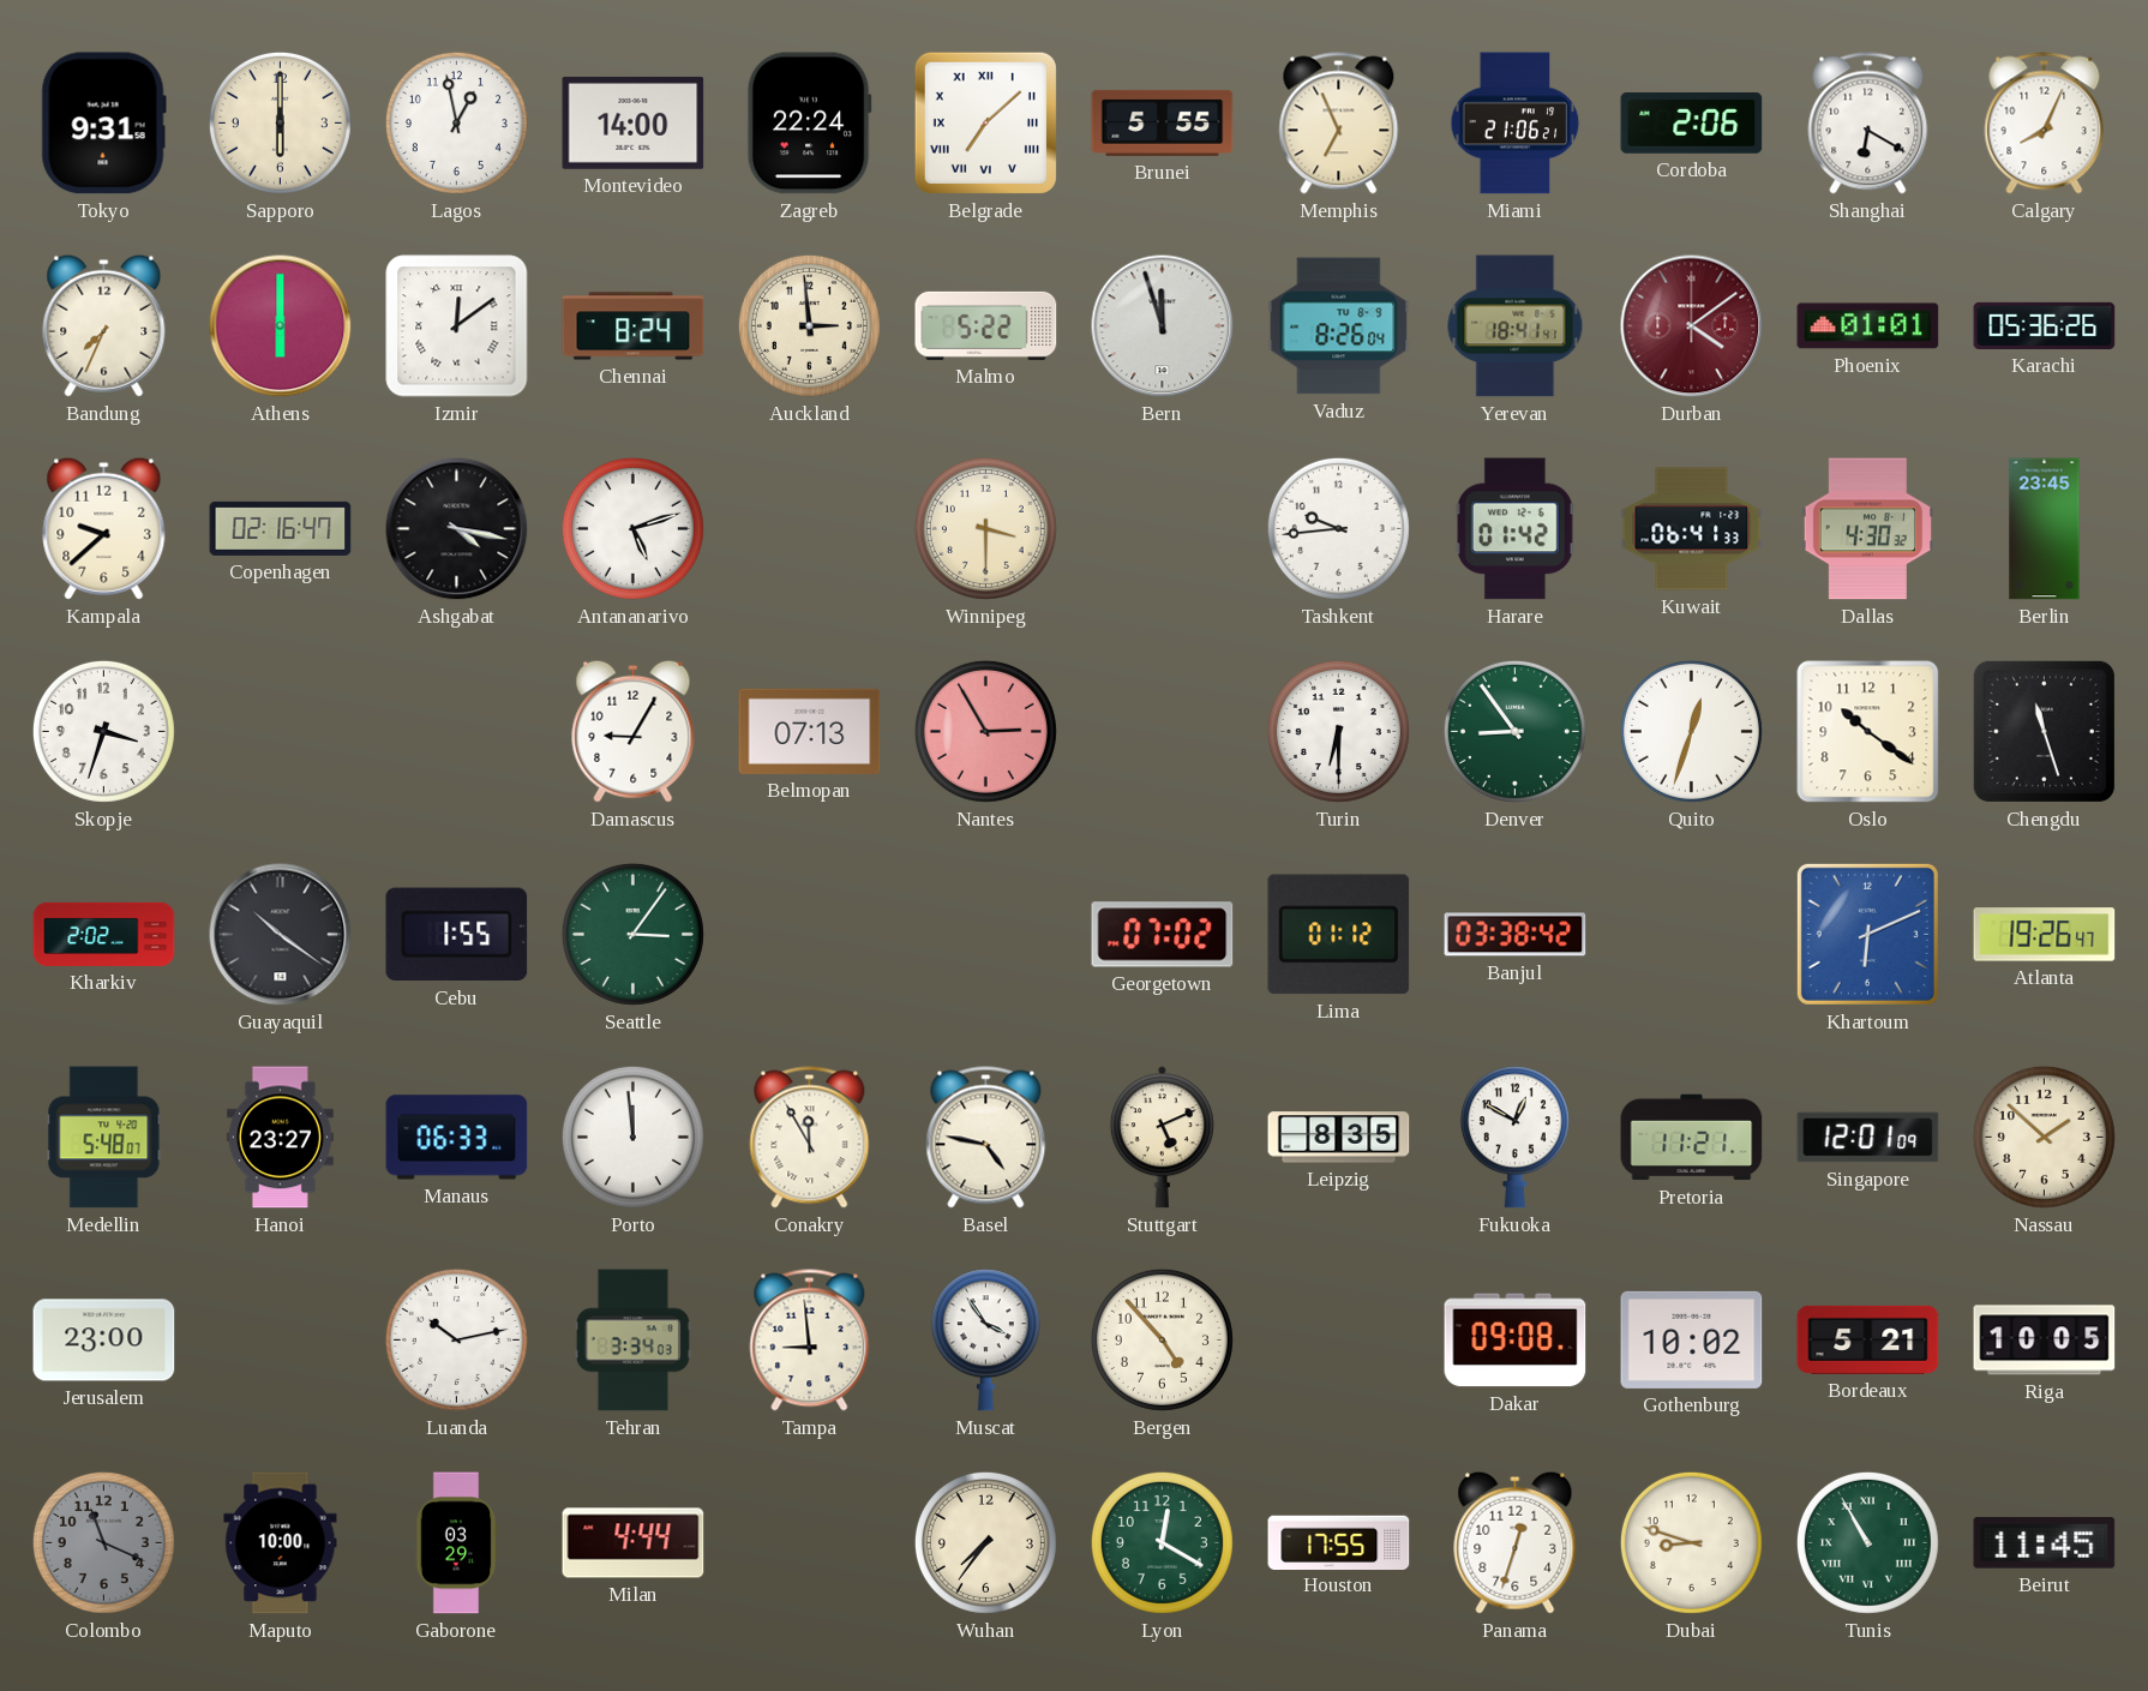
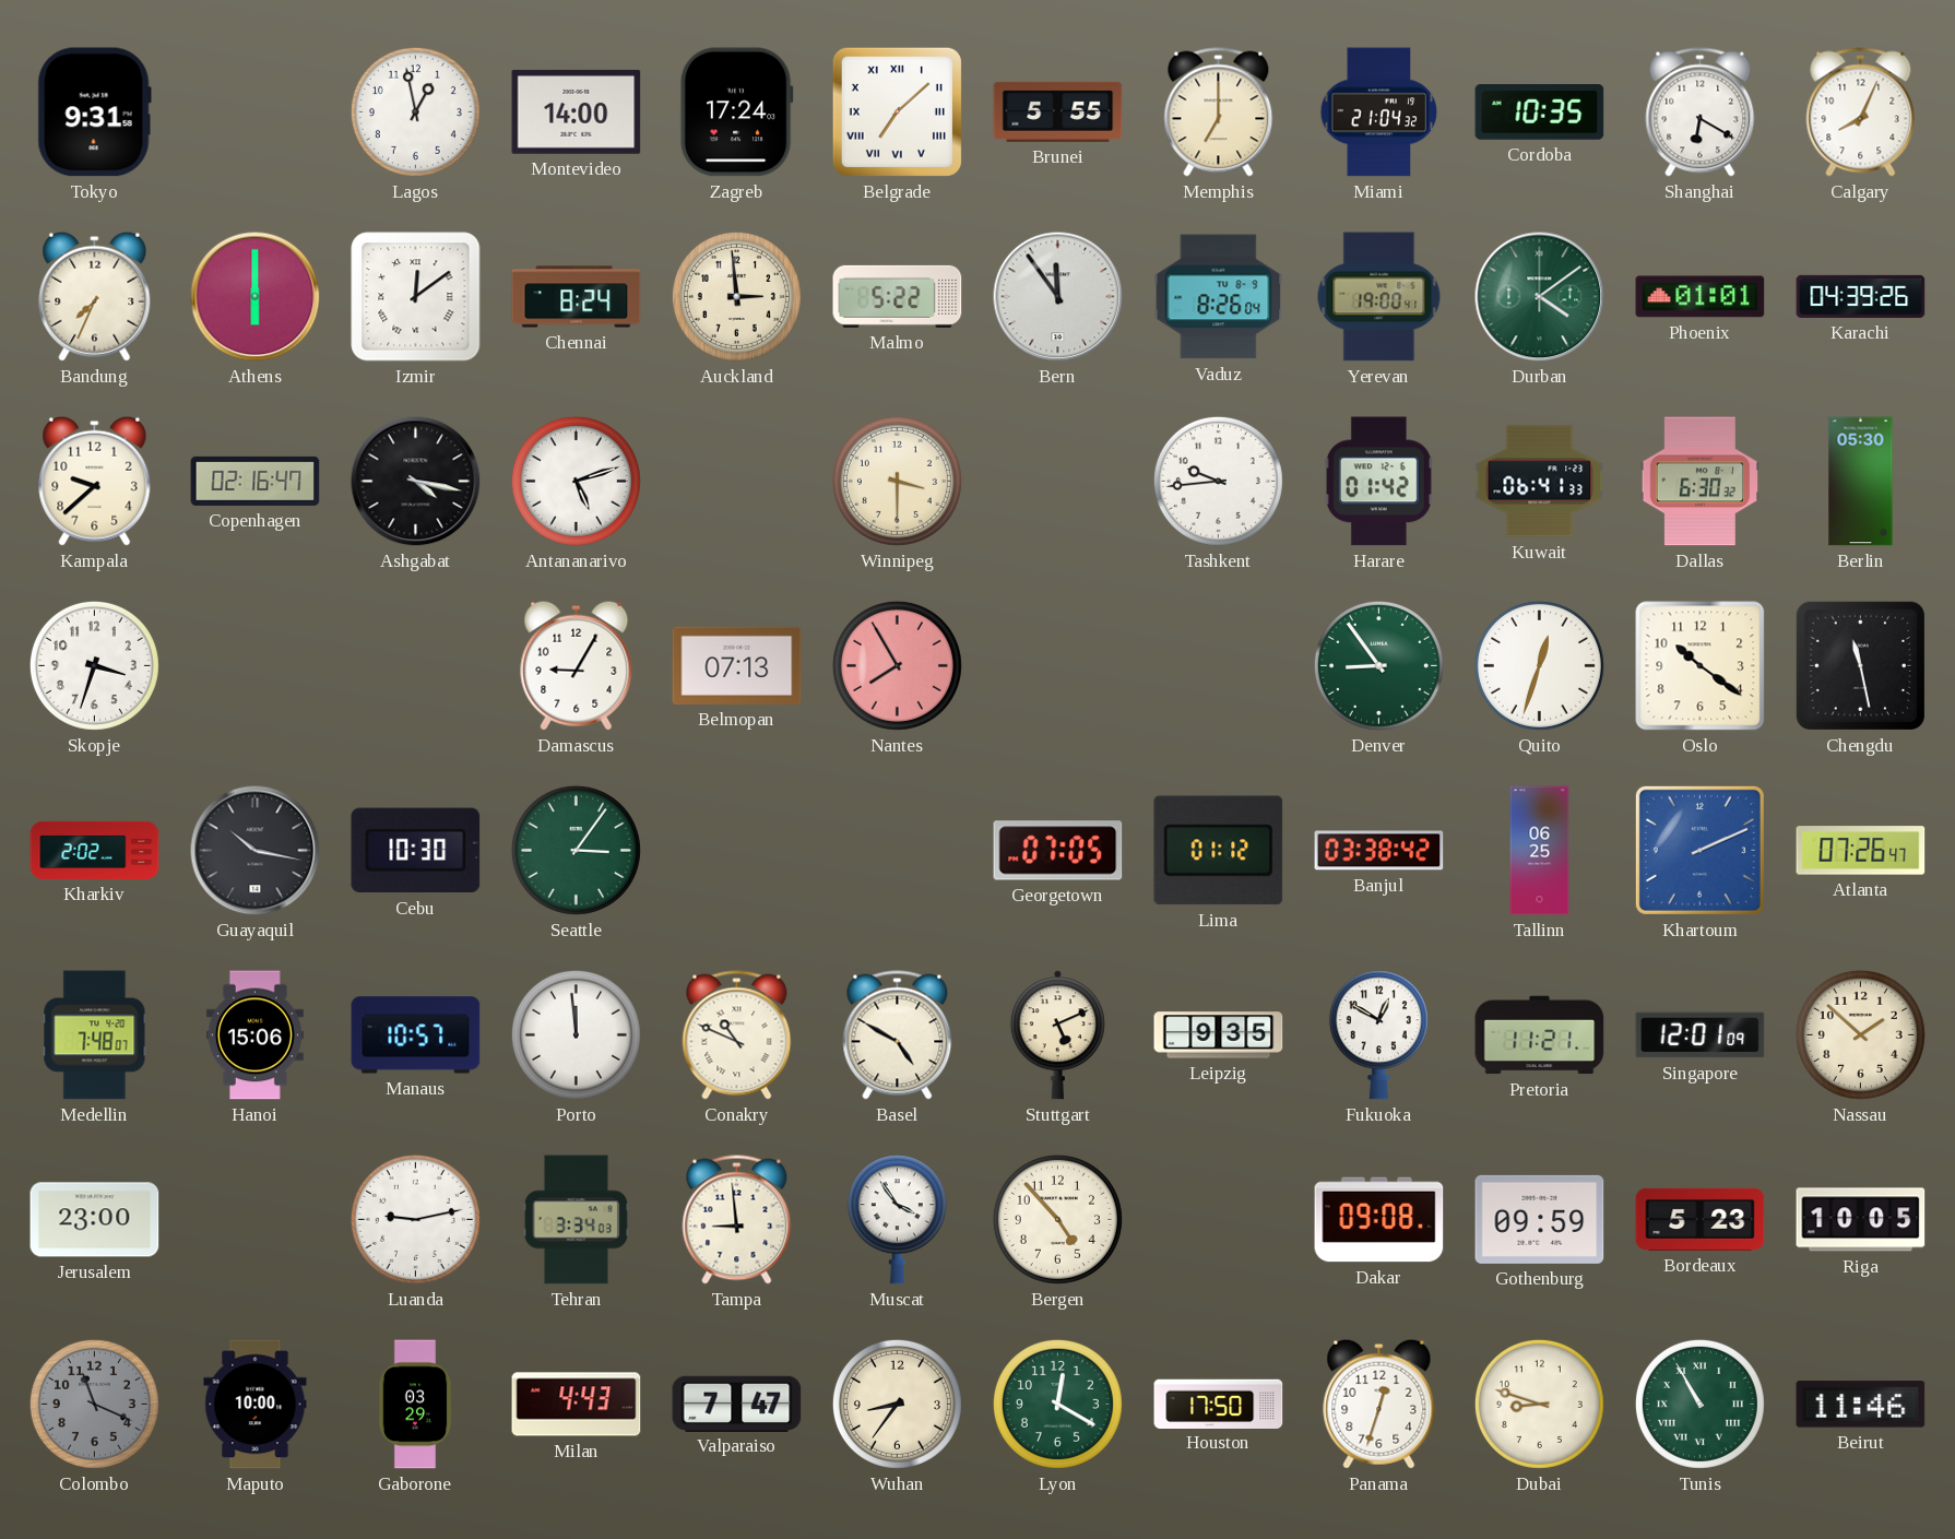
Sapporo: 6:00 -> none (280, 122)
Zagreb: 22:24 -> 17:24 (736, 113)
Memphis: 6:56 -> 7:00 (1219, 113)
Miami: 21:06 -> 21:04 (1379, 113)
Cordoba: 2:06 -> 10:35 (1540, 113)
Bern: 11:57 -> 11:54 (1058, 297)
Yerevan: 18:41 -> 19:00 (1379, 297)
Durban dial: burgundy -> green (1540, 297)
Karachi: 05:36 -> 04:39 (1861, 296)
Dallas: 4:30 -> 6:30 (1699, 482)
Berlin: 23:45 -> 05:30 (1861, 482)
Nantes: 2:55 -> 7:55 (897, 665)
Turin: 6:30 -> none (1338, 731)
Chengdu: 11:27 -> 11:28 (1860, 665)
Guayaquil: 10:21 -> 10:17 (256, 851)
Cebu: 1:55 -> 10:30 (416, 851)
Georgetown: 07:02 -> 07:05 (1058, 851)
Tallinn: none -> 06:25 (1540, 851)
Khartoum: 6:11 -> 2:11 (1699, 850)
Atlanta: 19:26 -> 07:26 (1861, 851)
Medellin: 5:48 -> 7:48 (95, 1035)
Hanoi: 23:27 -> 15:06 (254, 1035)
Manaus: 06:33 -> 10:57 (416, 1035)
Conakry: 11:55 -> 10:49 (737, 1035)
Basel: 4:47 -> 4:50 (898, 1035)
Leipzig: 8:35 -> 9:35 (1219, 1035)
Luanda: 10:13 -> 9:13 (415, 1219)
Gothenburg: 10:02 -> 09:59 (1540, 1219)
Bordeaux: 5:21 -> 5:23 (1701, 1219)
Milan: 4:44 -> 4:43 (577, 1405)
Valparaiso: none -> 7:47 (737, 1404)
Wuhan: 7:36 -> 8:36 (897, 1404)
Houston: 17:55 -> 17:50 (1219, 1404)
Beirut: 11:45 -> 11:46 (1861, 1405)
